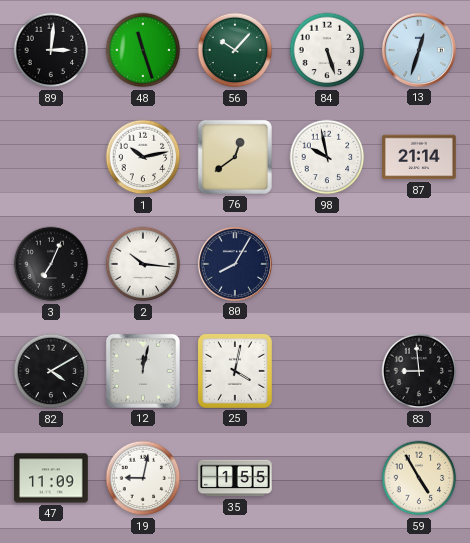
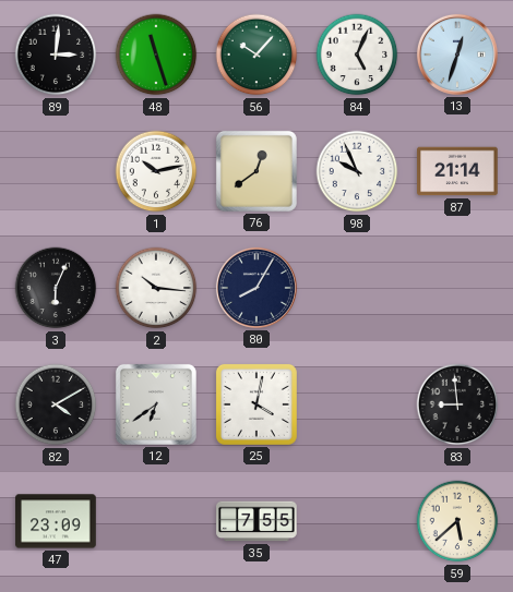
84: 5:27 -> 5:04 (357, 55)
98: 9:58 -> 9:56 (357, 171)
3: 7:04 -> 6:04 (56, 288)
12: 12:02 -> 6:39 (156, 404)
47: 11:09 -> 23:09 (56, 521)
19: 9:02 -> none (143, 478)
35: 1:55 -> 7:55 (256, 521)
59: 4:55 -> 5:38 (457, 521)
